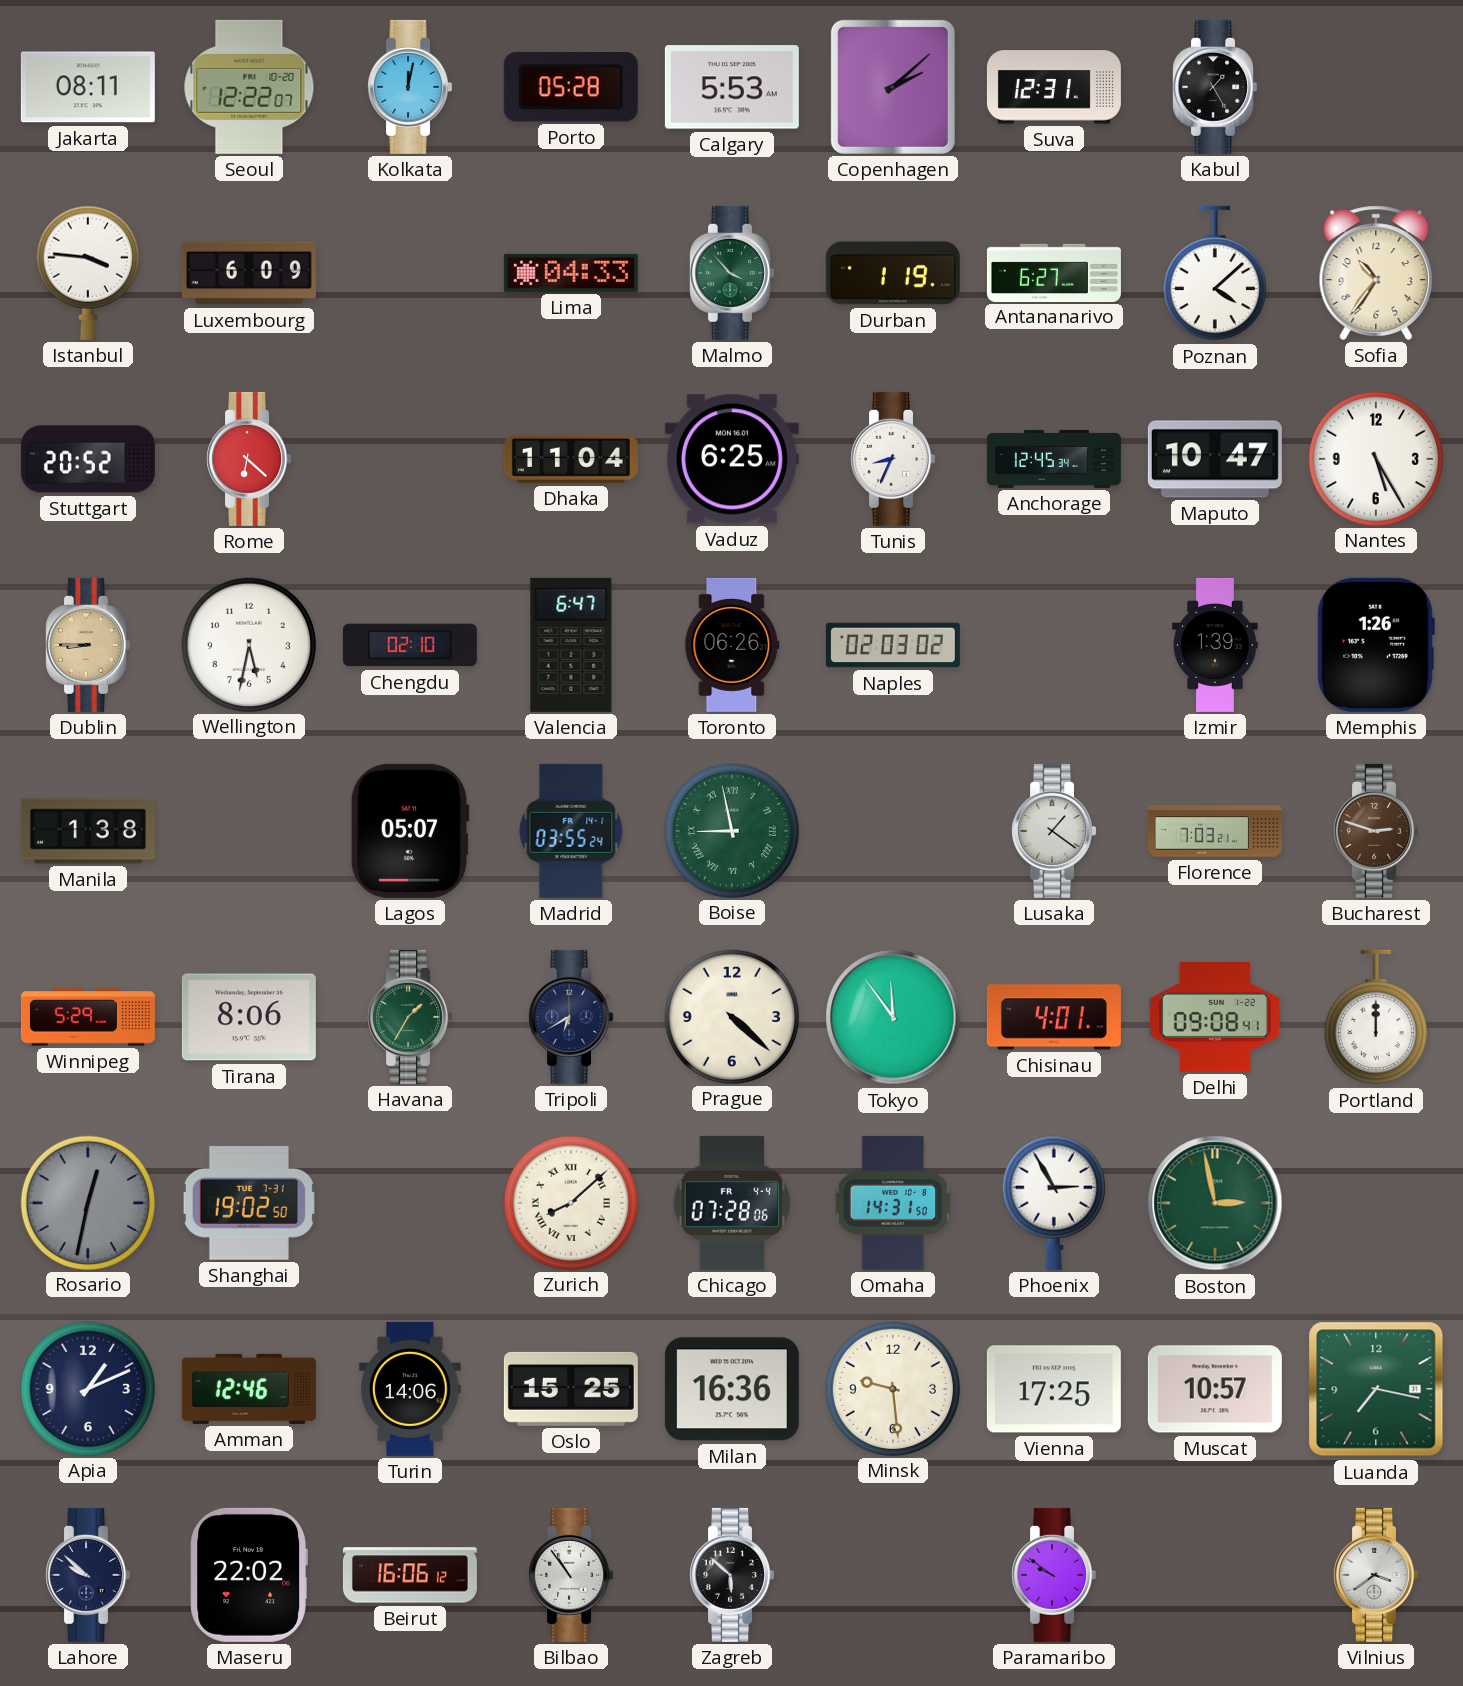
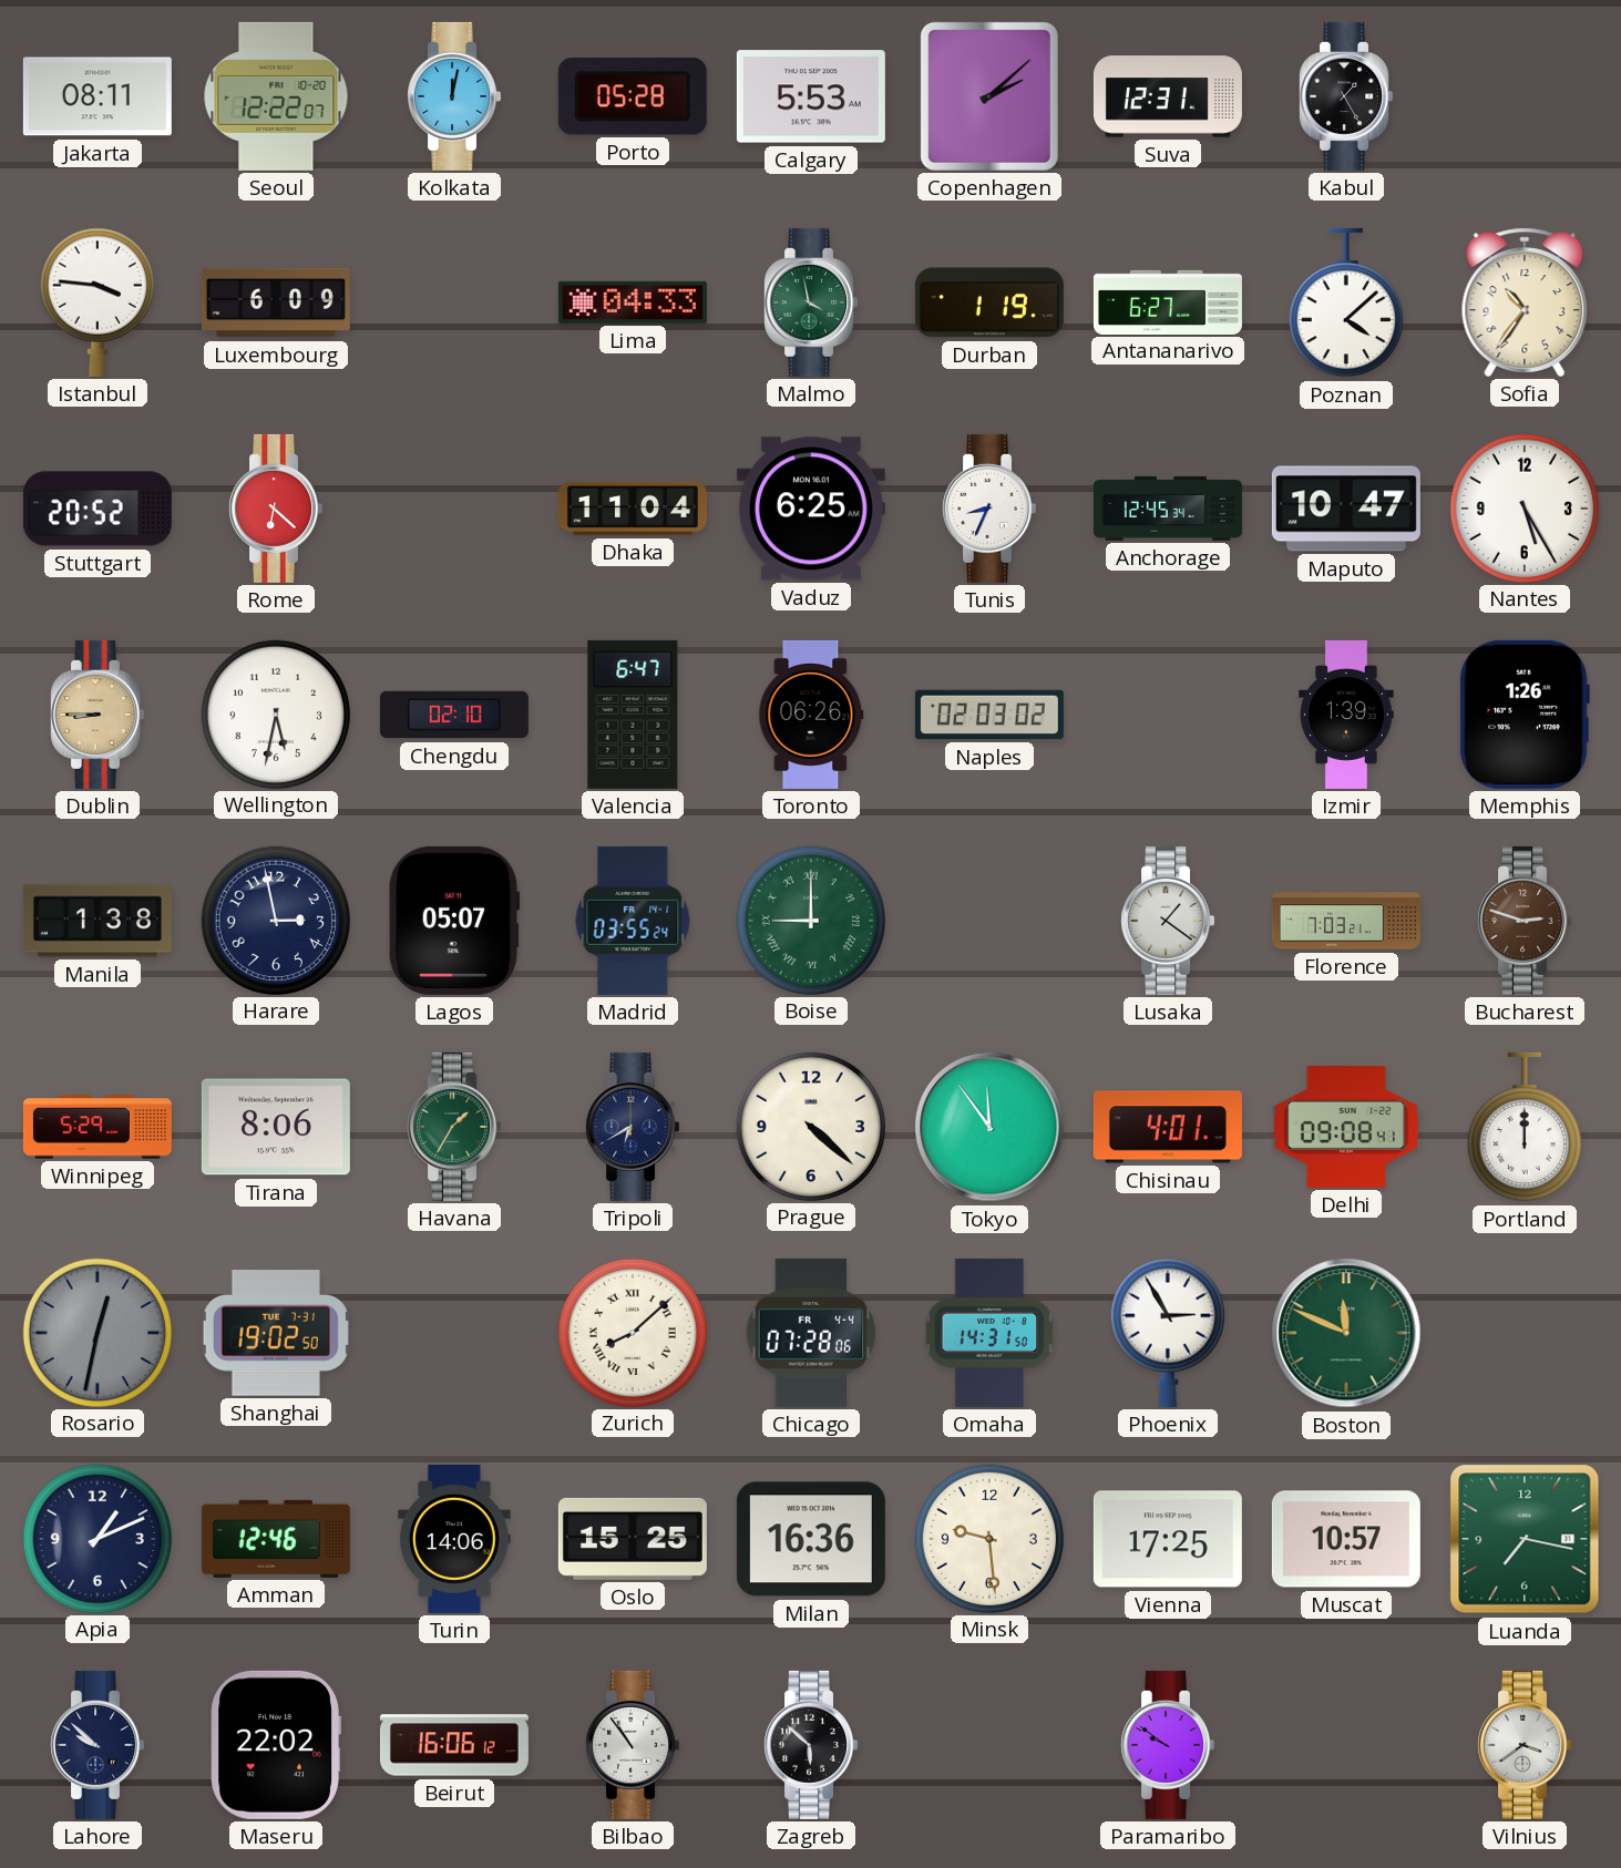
Malmo: 3:53 -> 3:58 (811, 302)
Harare: none -> 2:58 (275, 920)
Boise: 8:58 -> 9:00 (810, 920)
Boston: 2:58 -> 11:49 (1346, 1333)
